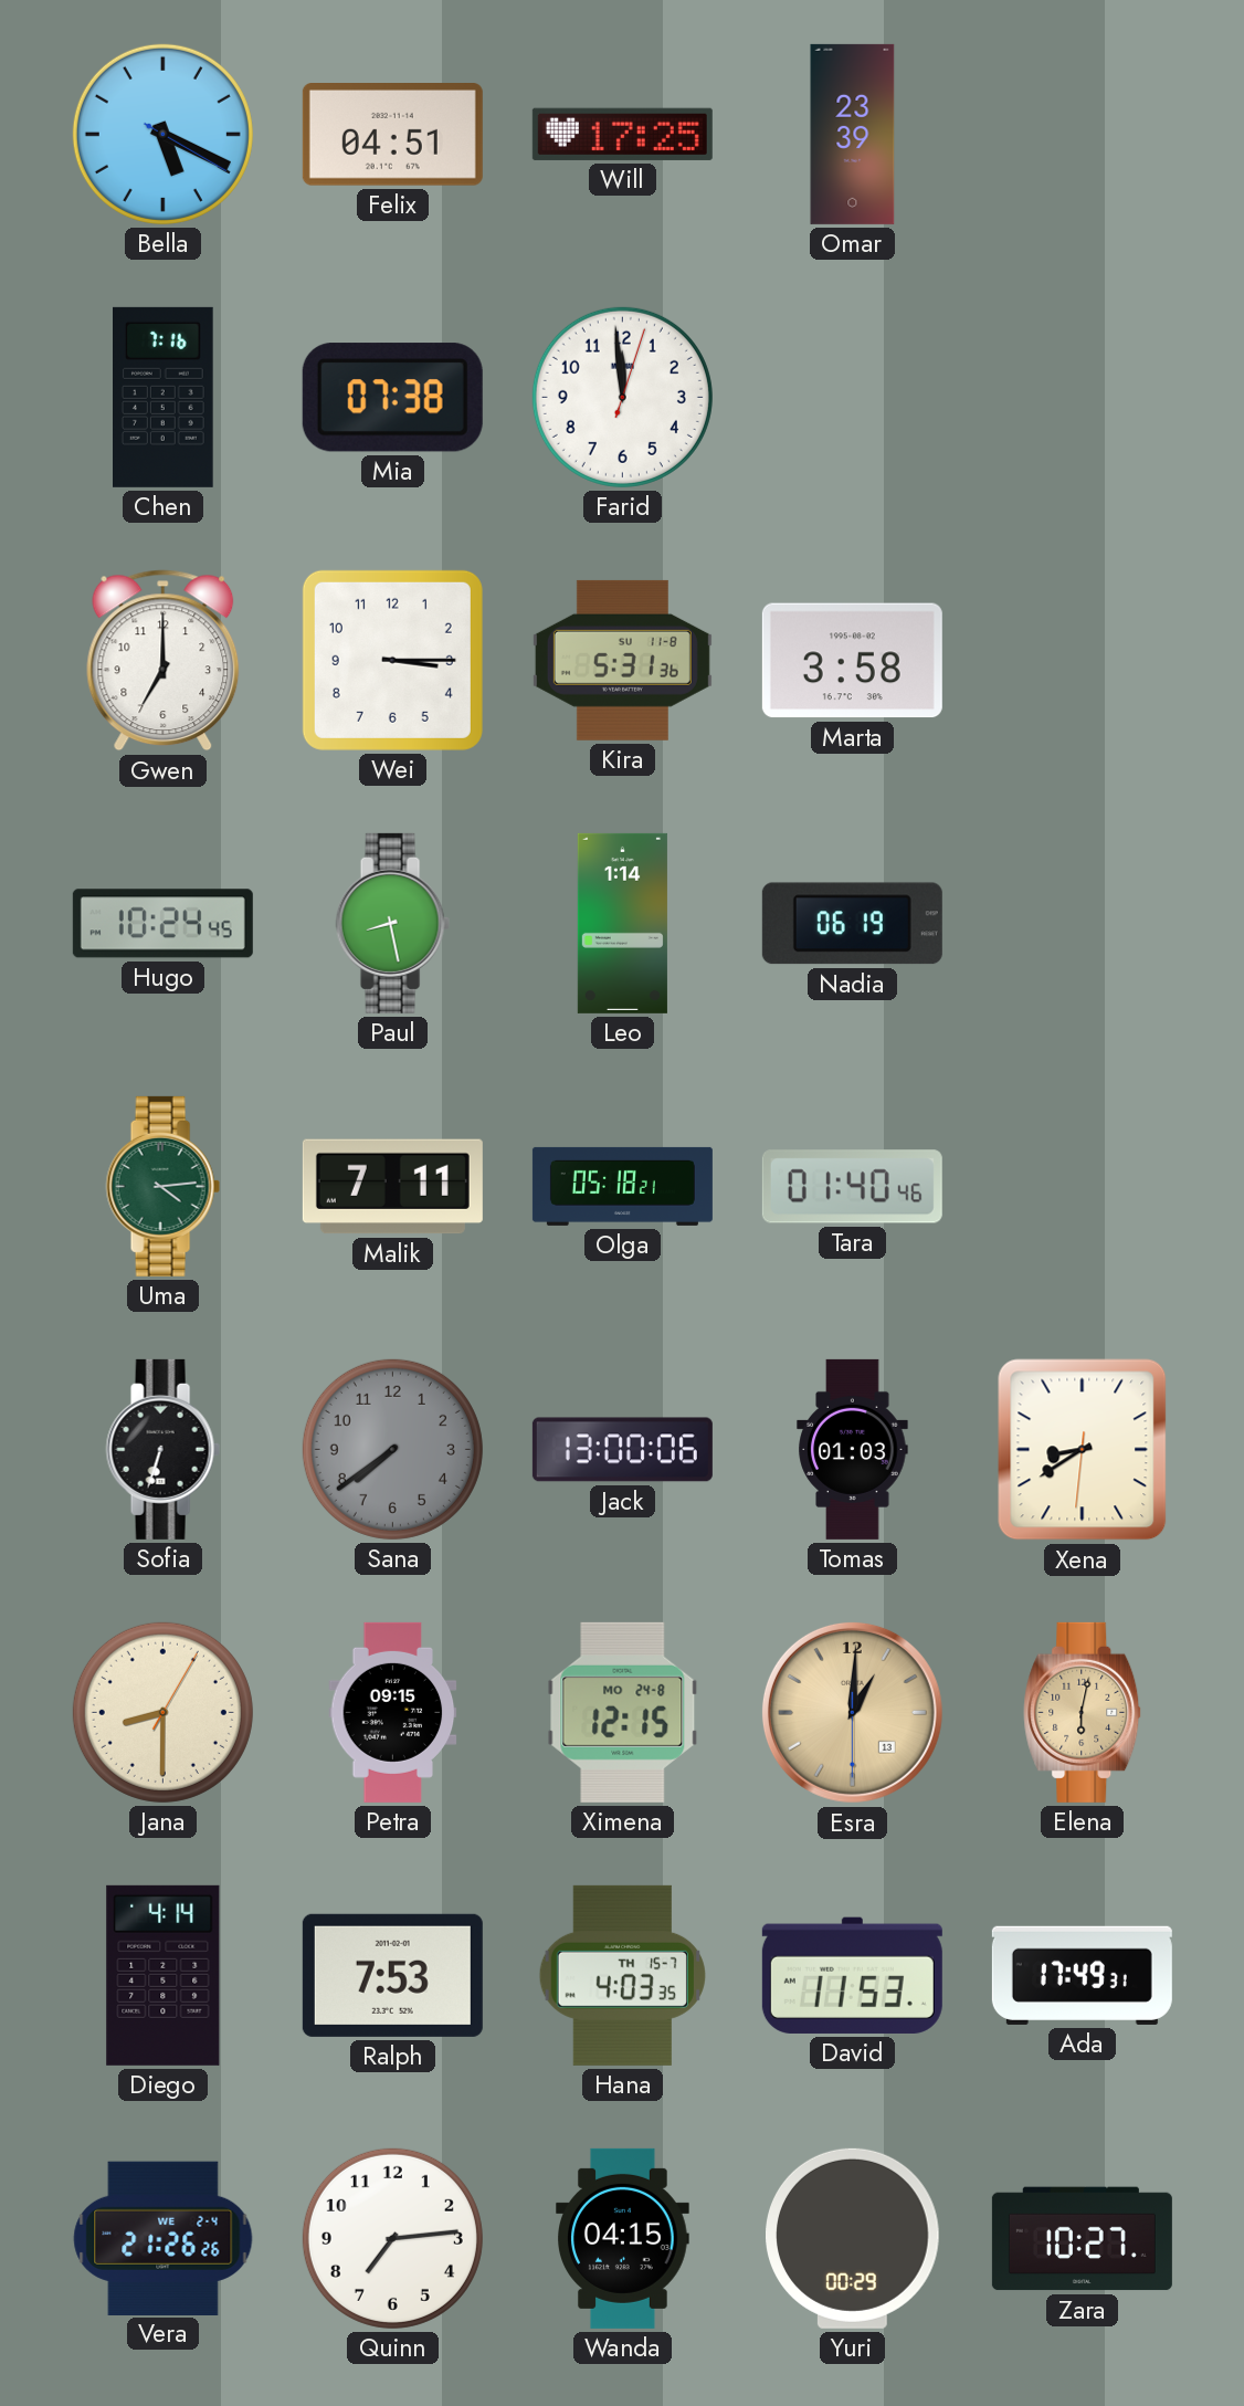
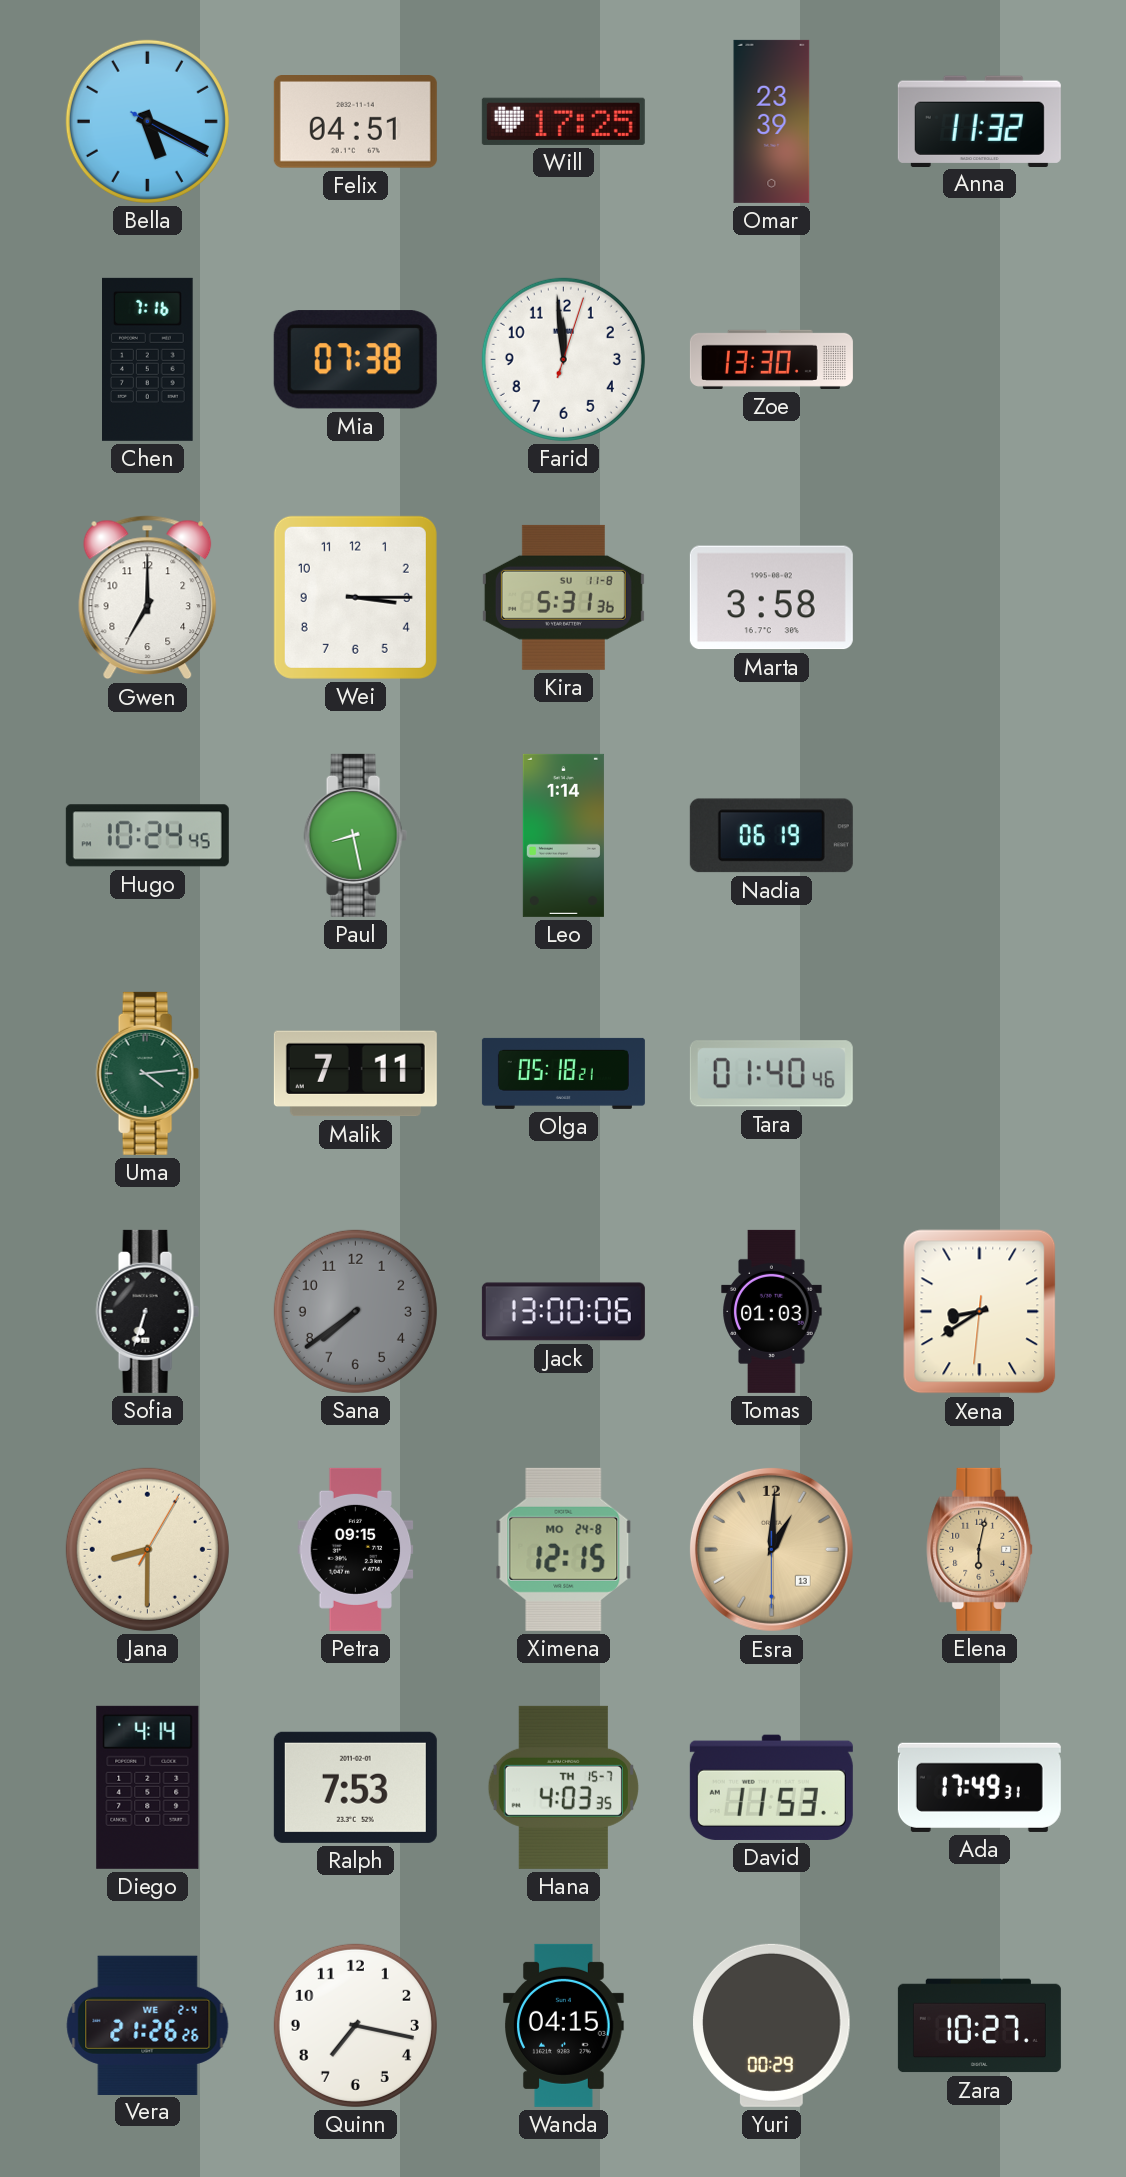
Anna: none -> 11:32 (979, 121)
Zoe: none -> 13:30 (771, 359)
Quinn: 7:14 -> 7:17 (355, 2025)
